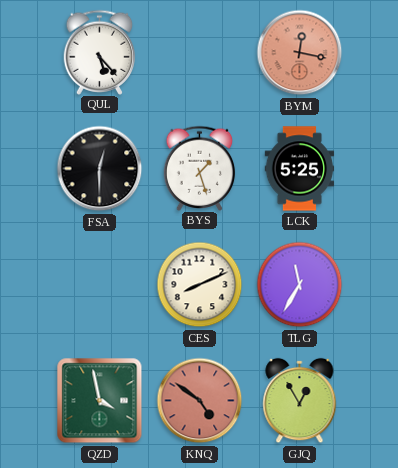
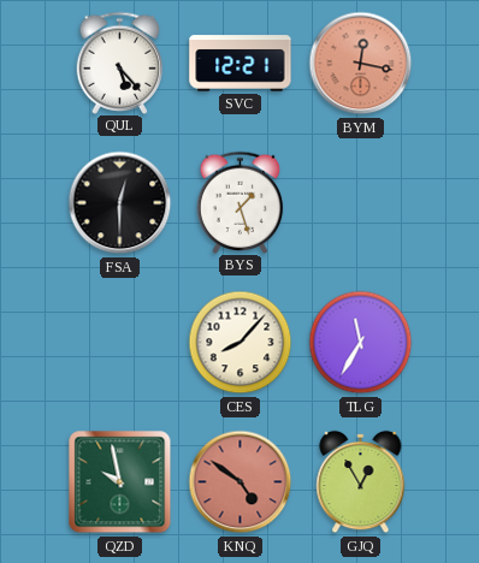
SVC: none -> 12:21 (241, 64)
LCK: 5:25 -> none (300, 169)
CES: 8:11 -> 8:07 (241, 343)
QZD: 3:58 -> 9:58 (120, 482)
